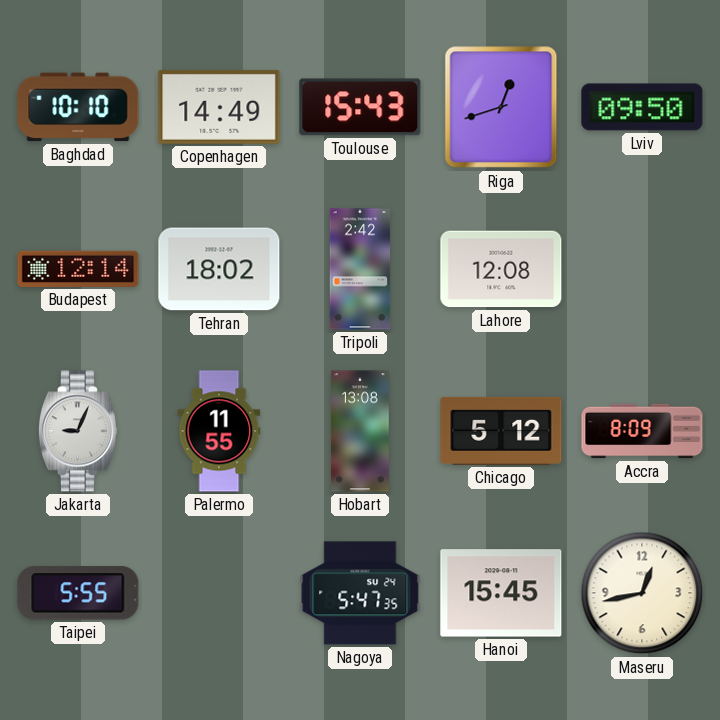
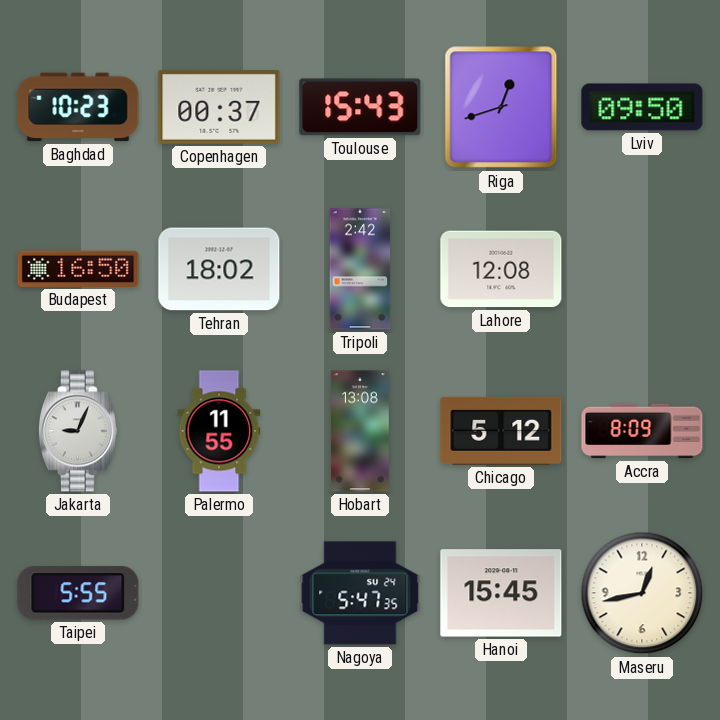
Baghdad: 10:10 -> 10:23 (78, 107)
Copenhagen: 14:49 -> 00:37 (219, 107)
Budapest: 12:14 -> 16:50 (78, 269)
